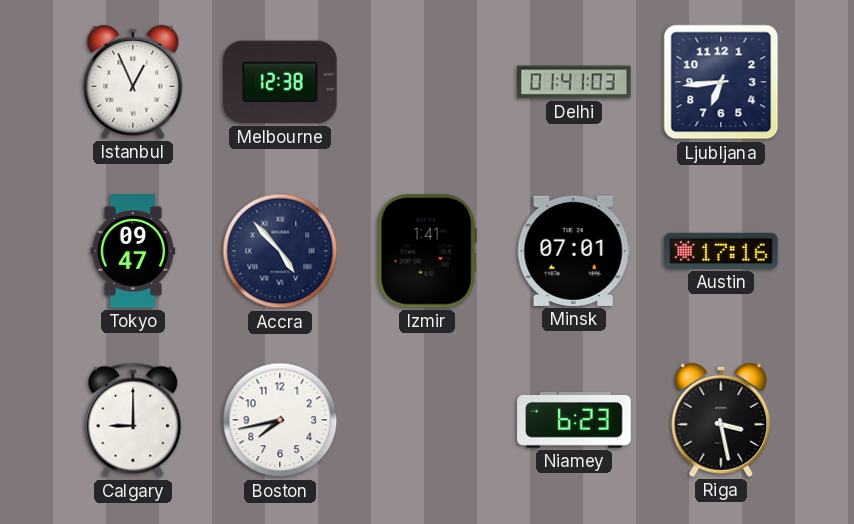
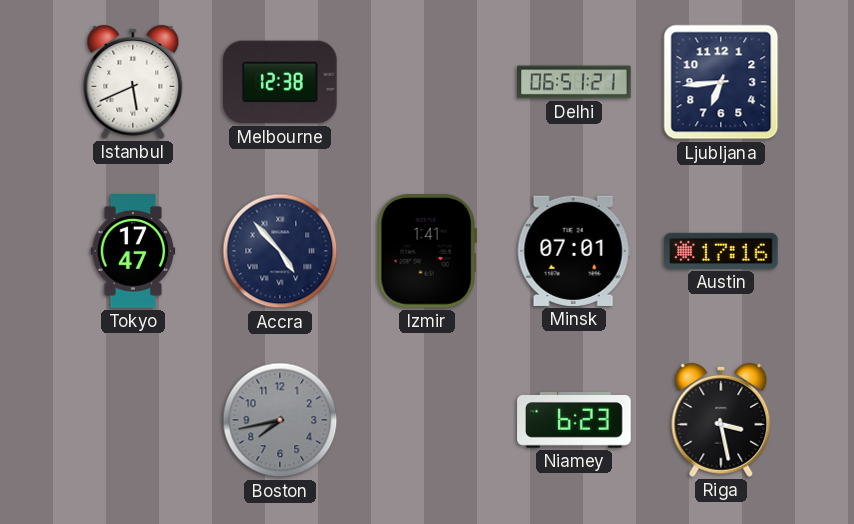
Istanbul: 12:56 -> 5:41 (133, 82)
Delhi: 01:41 -> 06:51 (574, 82)
Tokyo: 09:47 -> 17:47 (133, 251)
Calgary: 9:00 -> none (133, 420)
Boston dial: white -> grey (280, 420)
